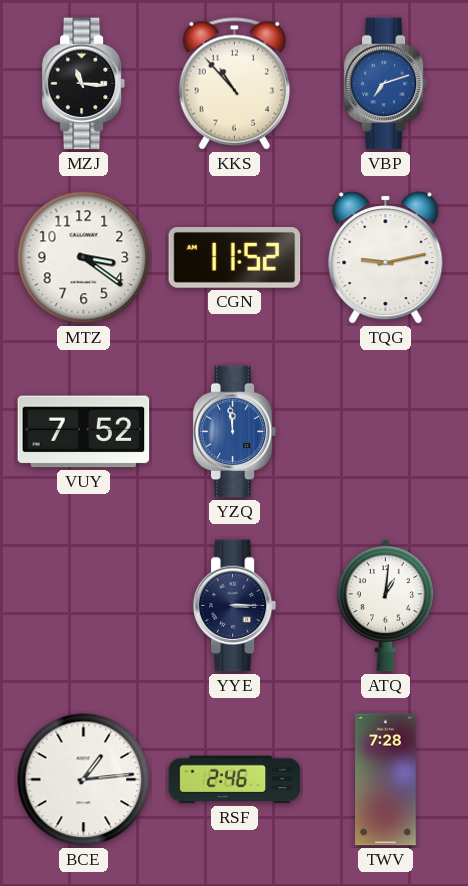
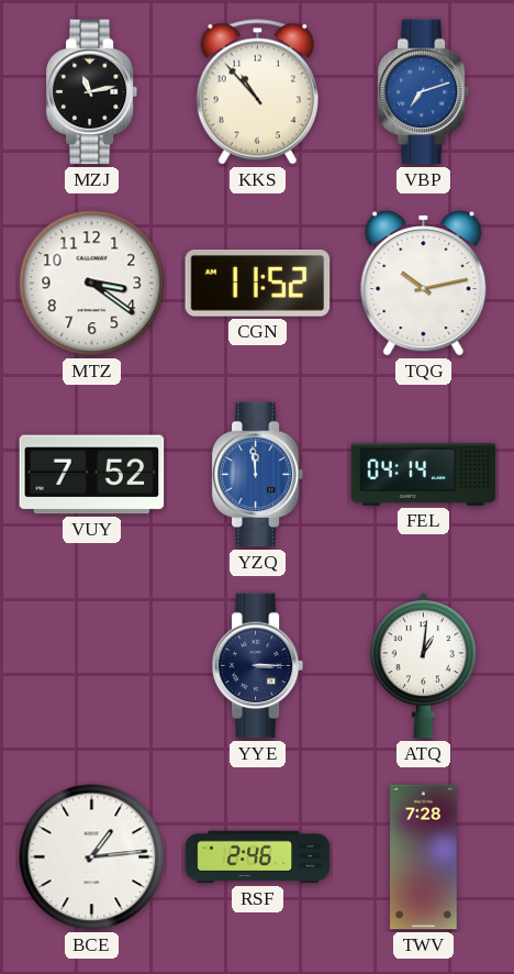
MZJ: 11:16 -> 11:13 (92, 92)
TQG: 9:13 -> 10:13 (424, 284)
FEL: none -> 04:14 (424, 474)
